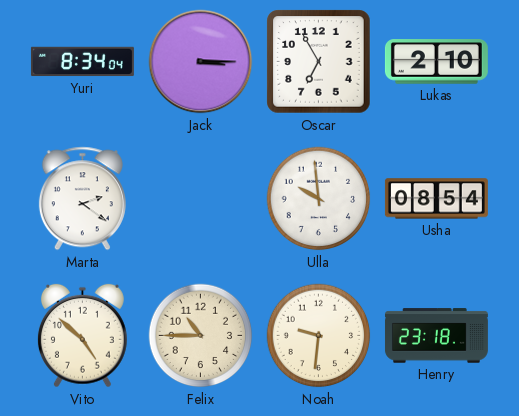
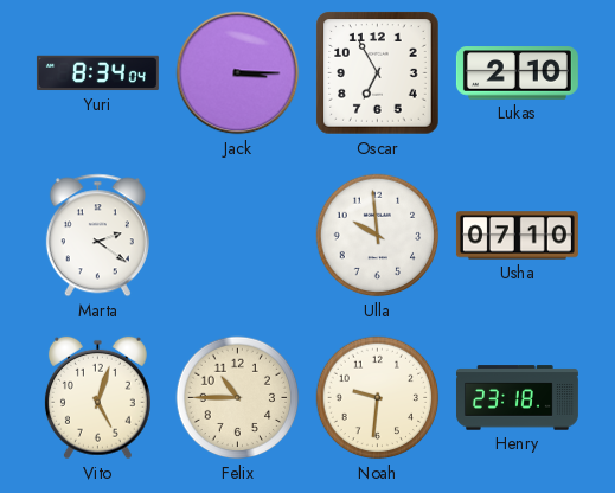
Usha: 08:54 -> 07:10 (517, 236)
Vito: 4:52 -> 5:03 (97, 398)
